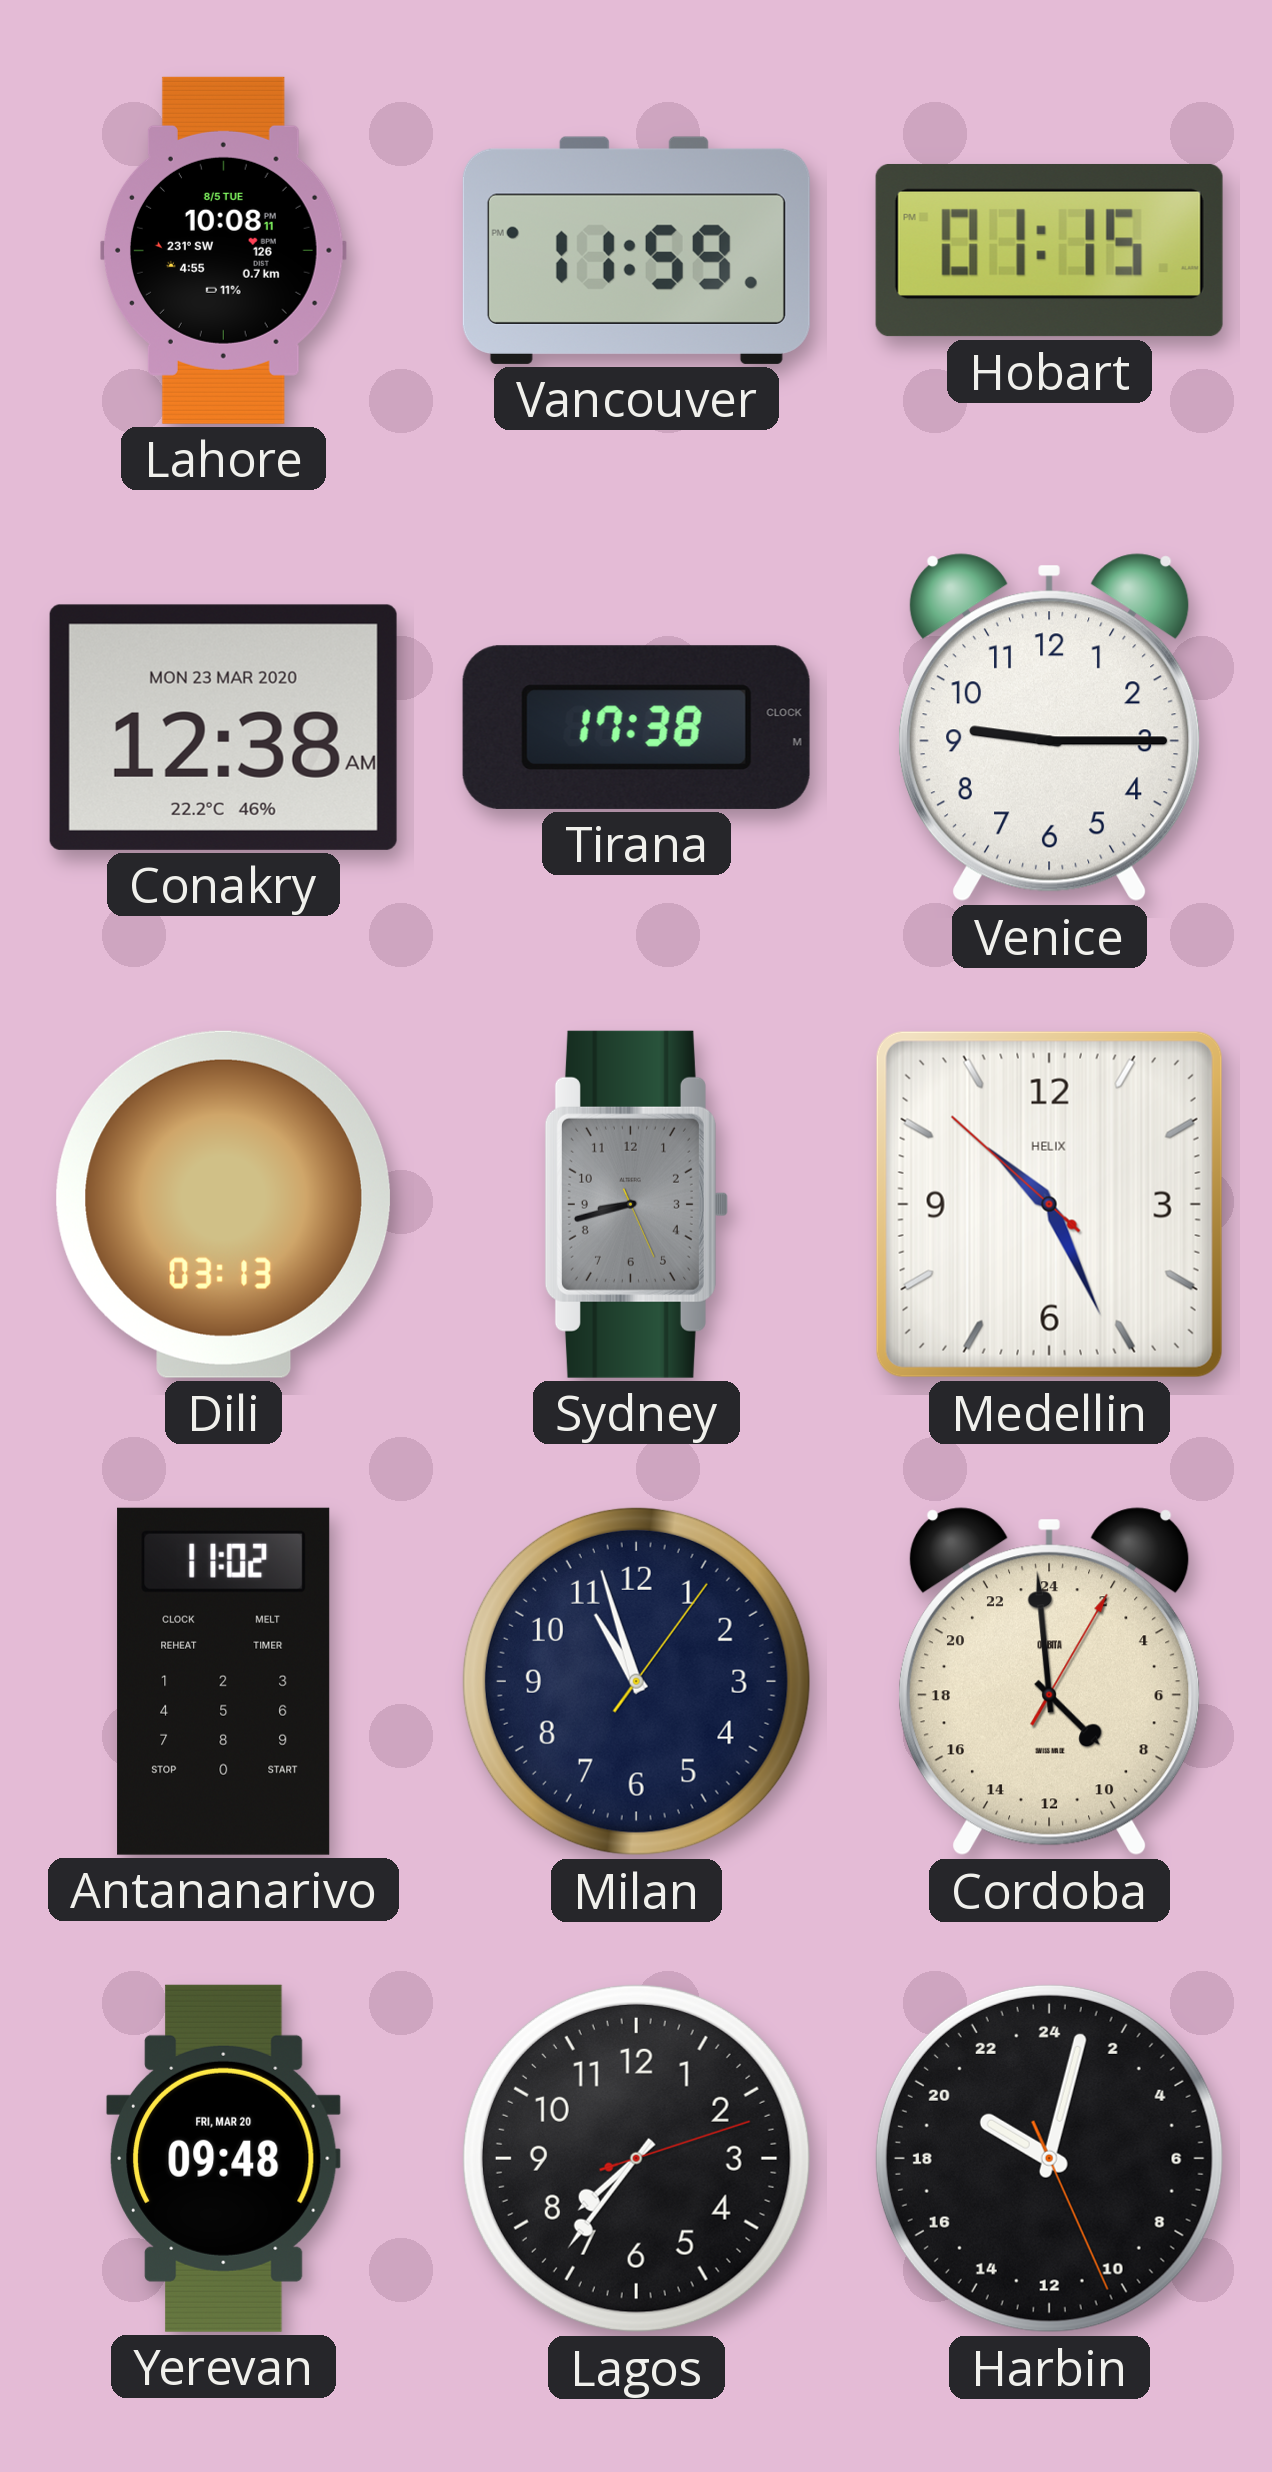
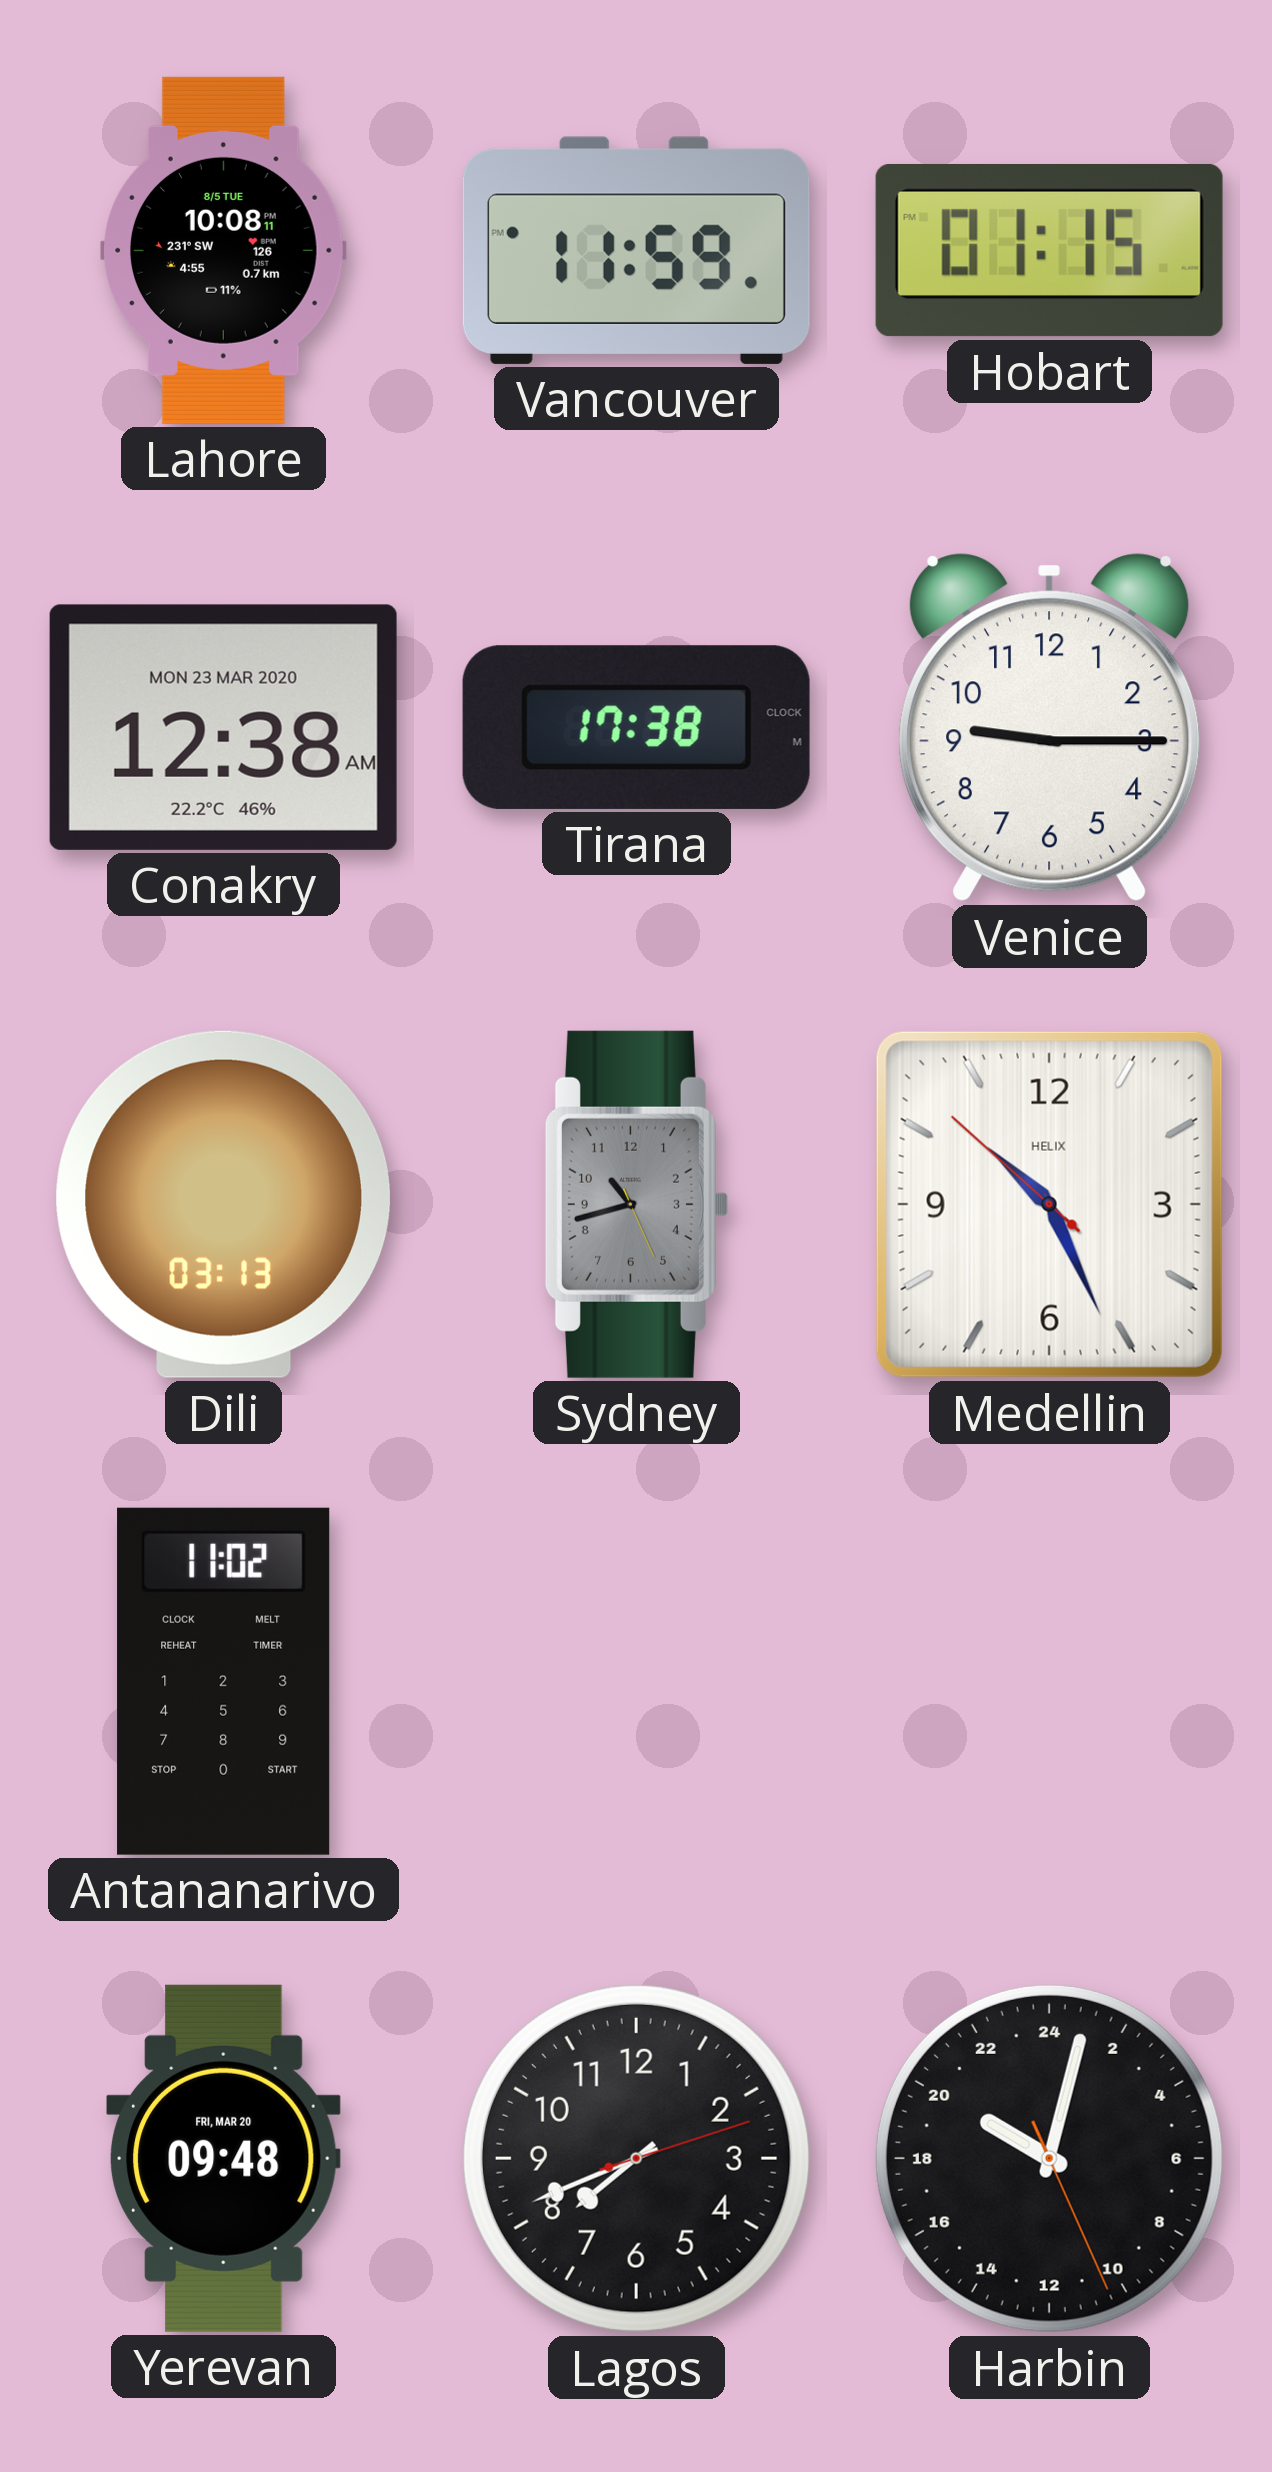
Sydney: 8:42 -> 10:42 (636, 1204)
Milan: 10:57 -> none (636, 1681)
Cordoba: 8:59 -> none (1049, 1682)
Lagos: 7:36 -> 7:41 (636, 2158)
